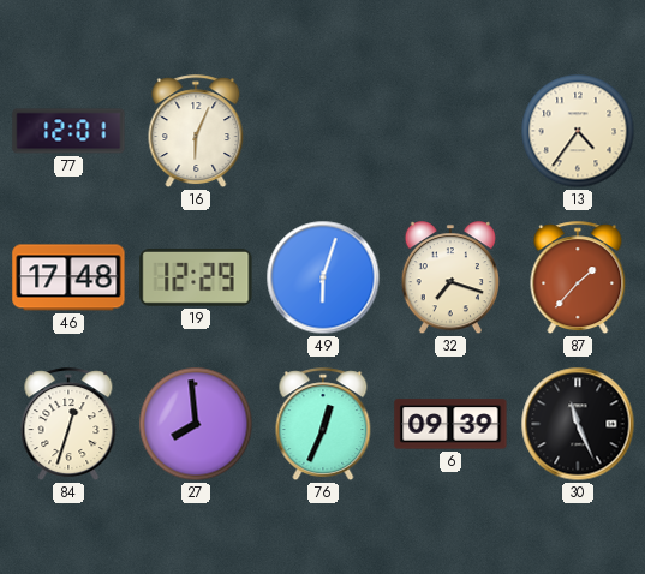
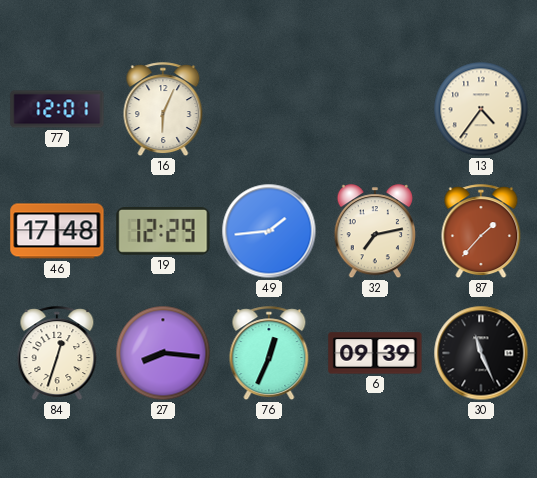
49: 6:03 -> 1:44 (269, 231)
32: 7:18 -> 7:13 (375, 232)
27: 7:59 -> 8:16 (163, 353)
